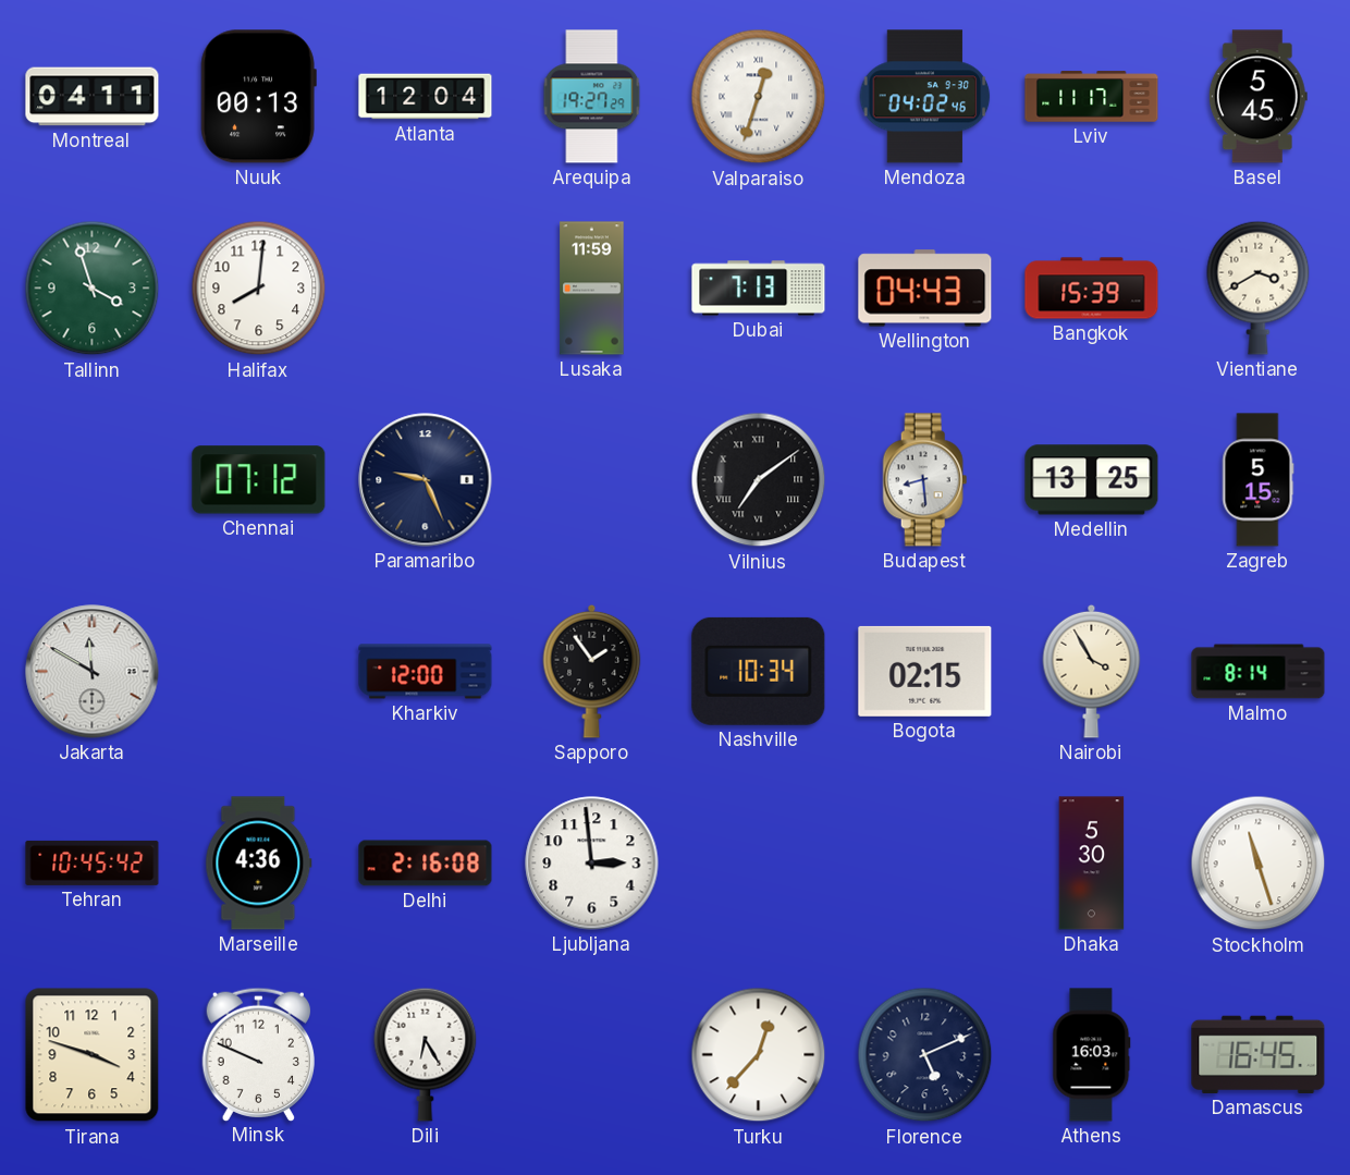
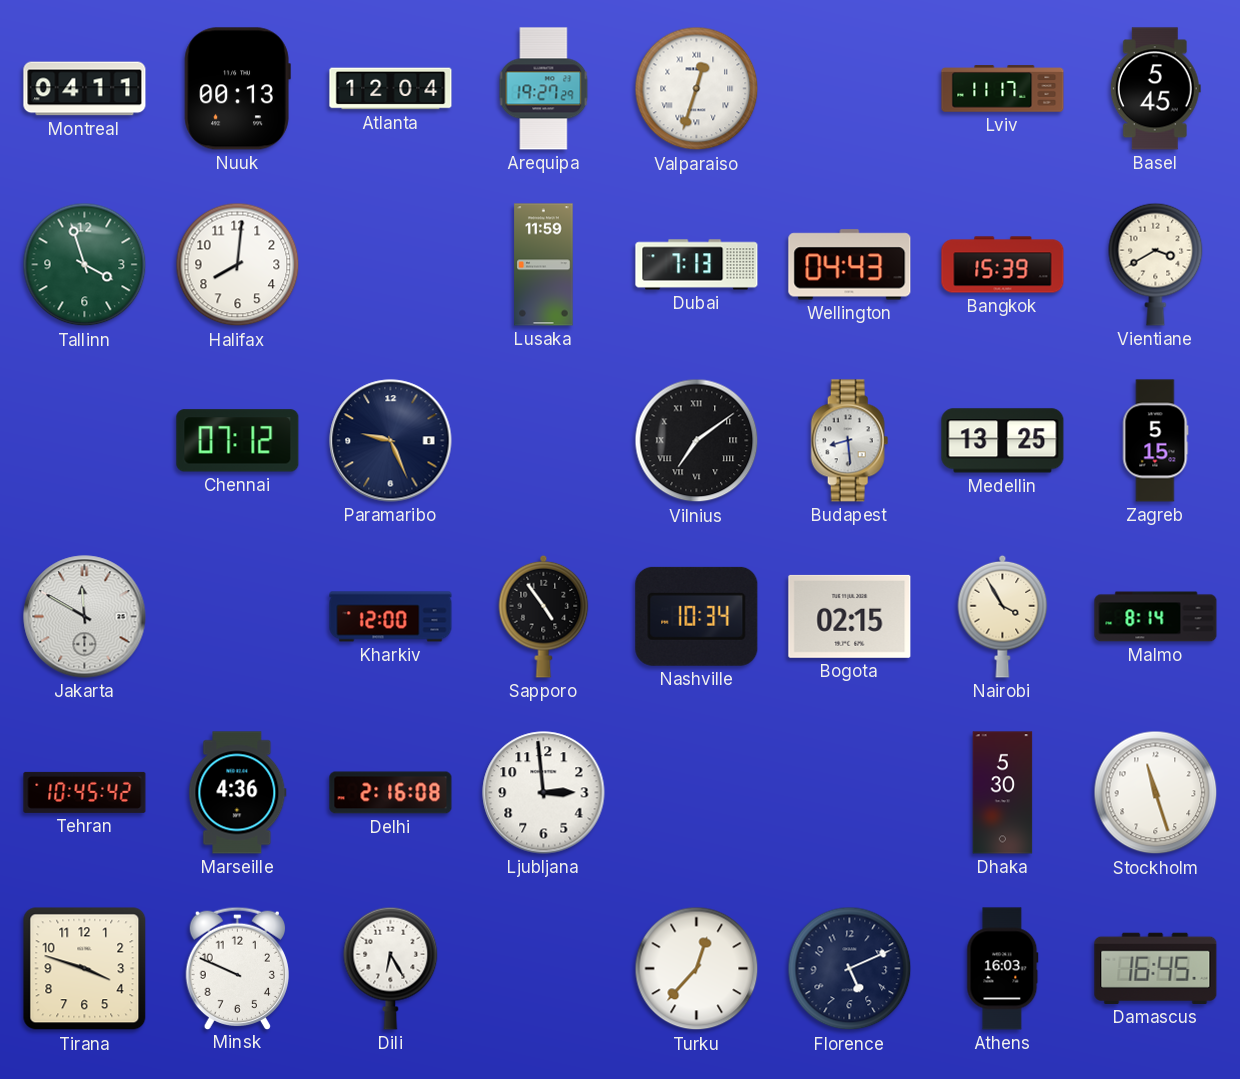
Mendoza: 04:02 -> none (925, 97)
Sapporo: 1:54 -> 4:54 (544, 616)
